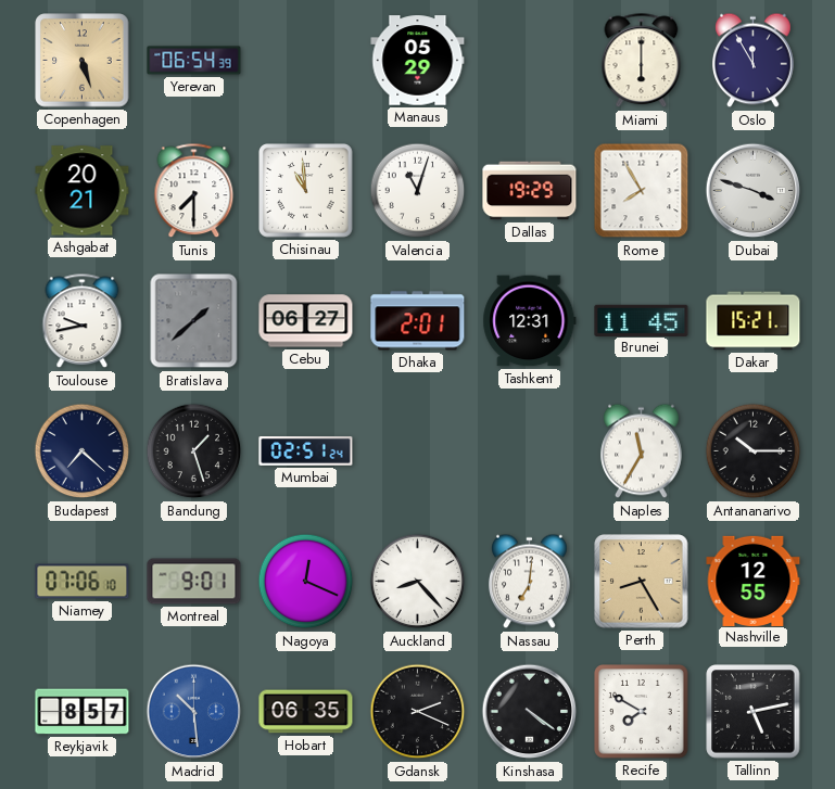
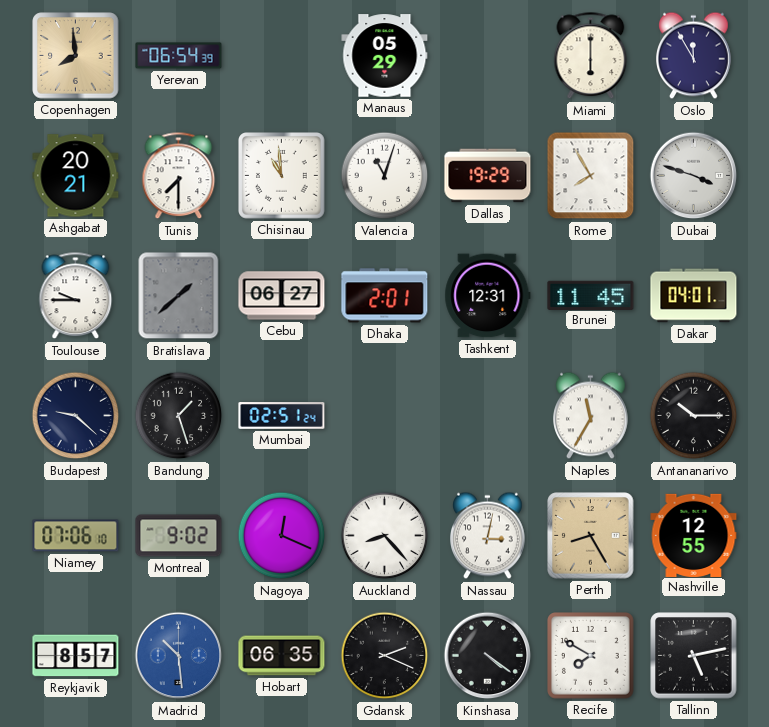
Copenhagen: 5:27 -> 7:59 (76, 56)
Toulouse: 9:43 -> 9:45 (76, 296)
Dakar: 15:21 -> 04:01 (694, 296)
Budapest: 7:22 -> 9:22 (76, 416)
Montreal: 9:01 -> 9:02 (179, 536)
Nassau: 7:01 -> 3:02 (488, 536)
